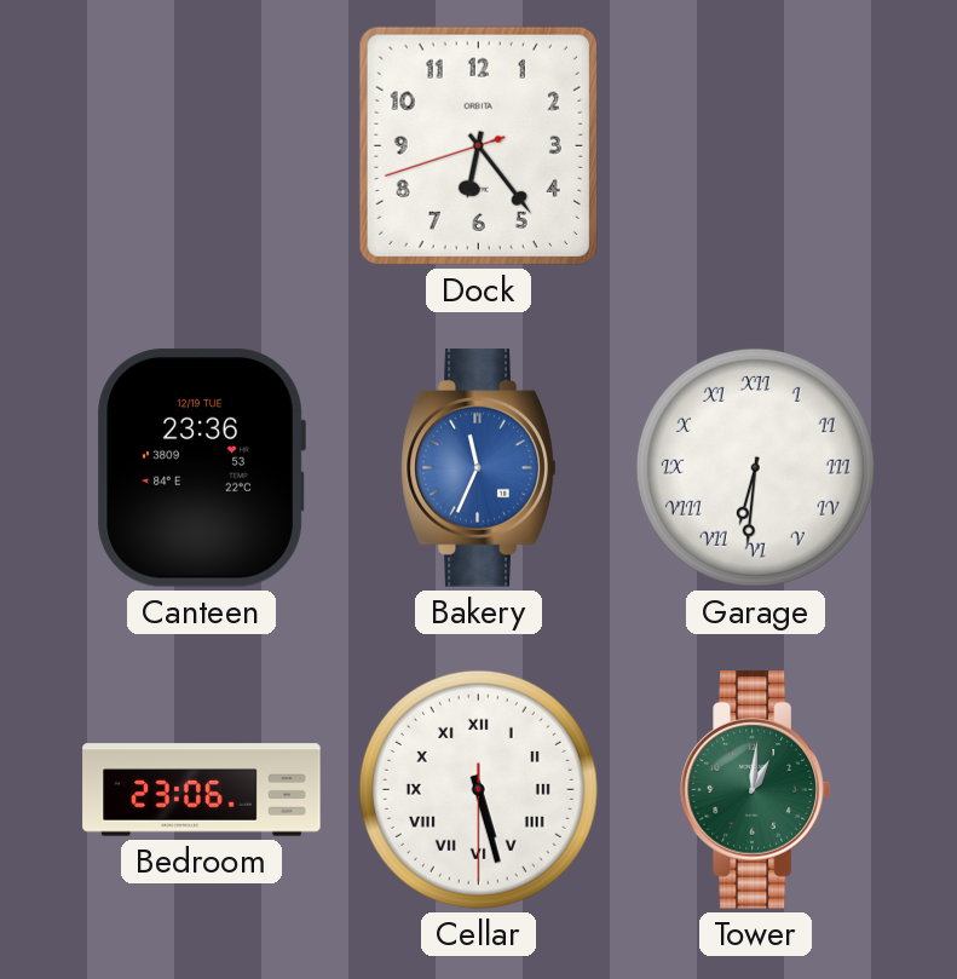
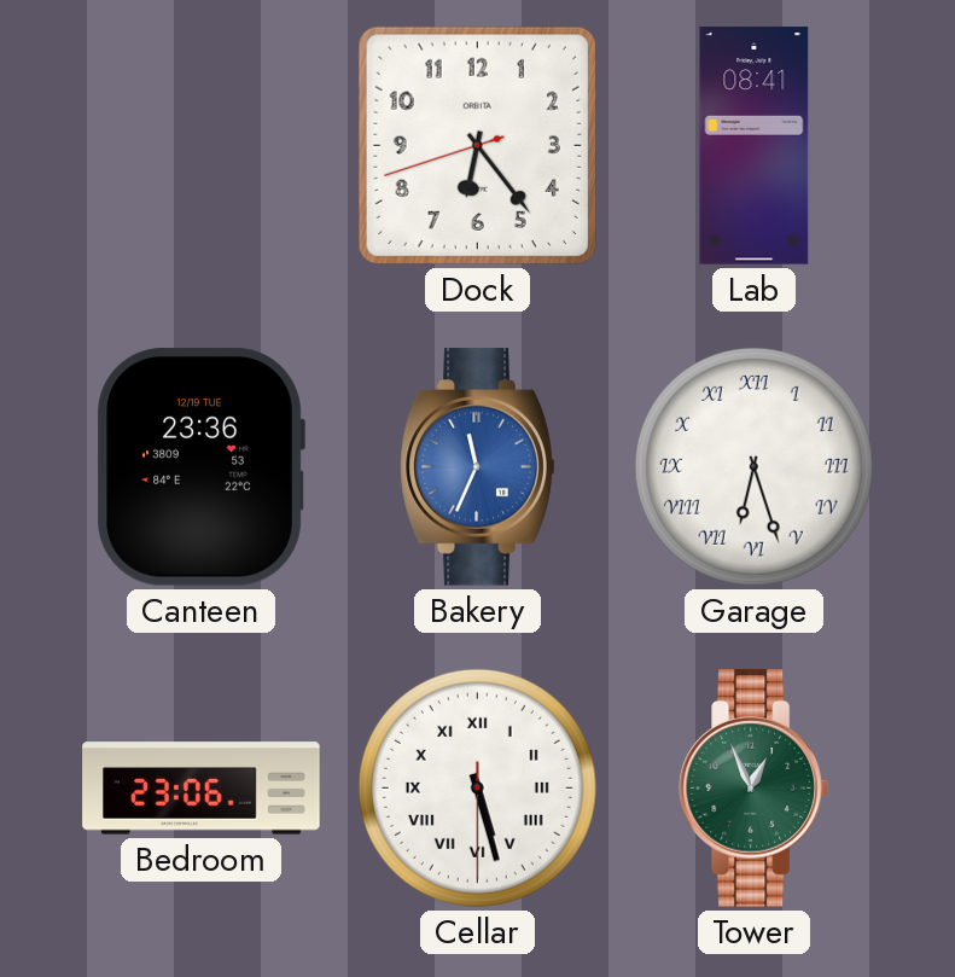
Lab: none -> 08:41 (755, 146)
Garage: 6:31 -> 6:27 (753, 466)
Tower: 1:01 -> 12:56 (755, 789)
